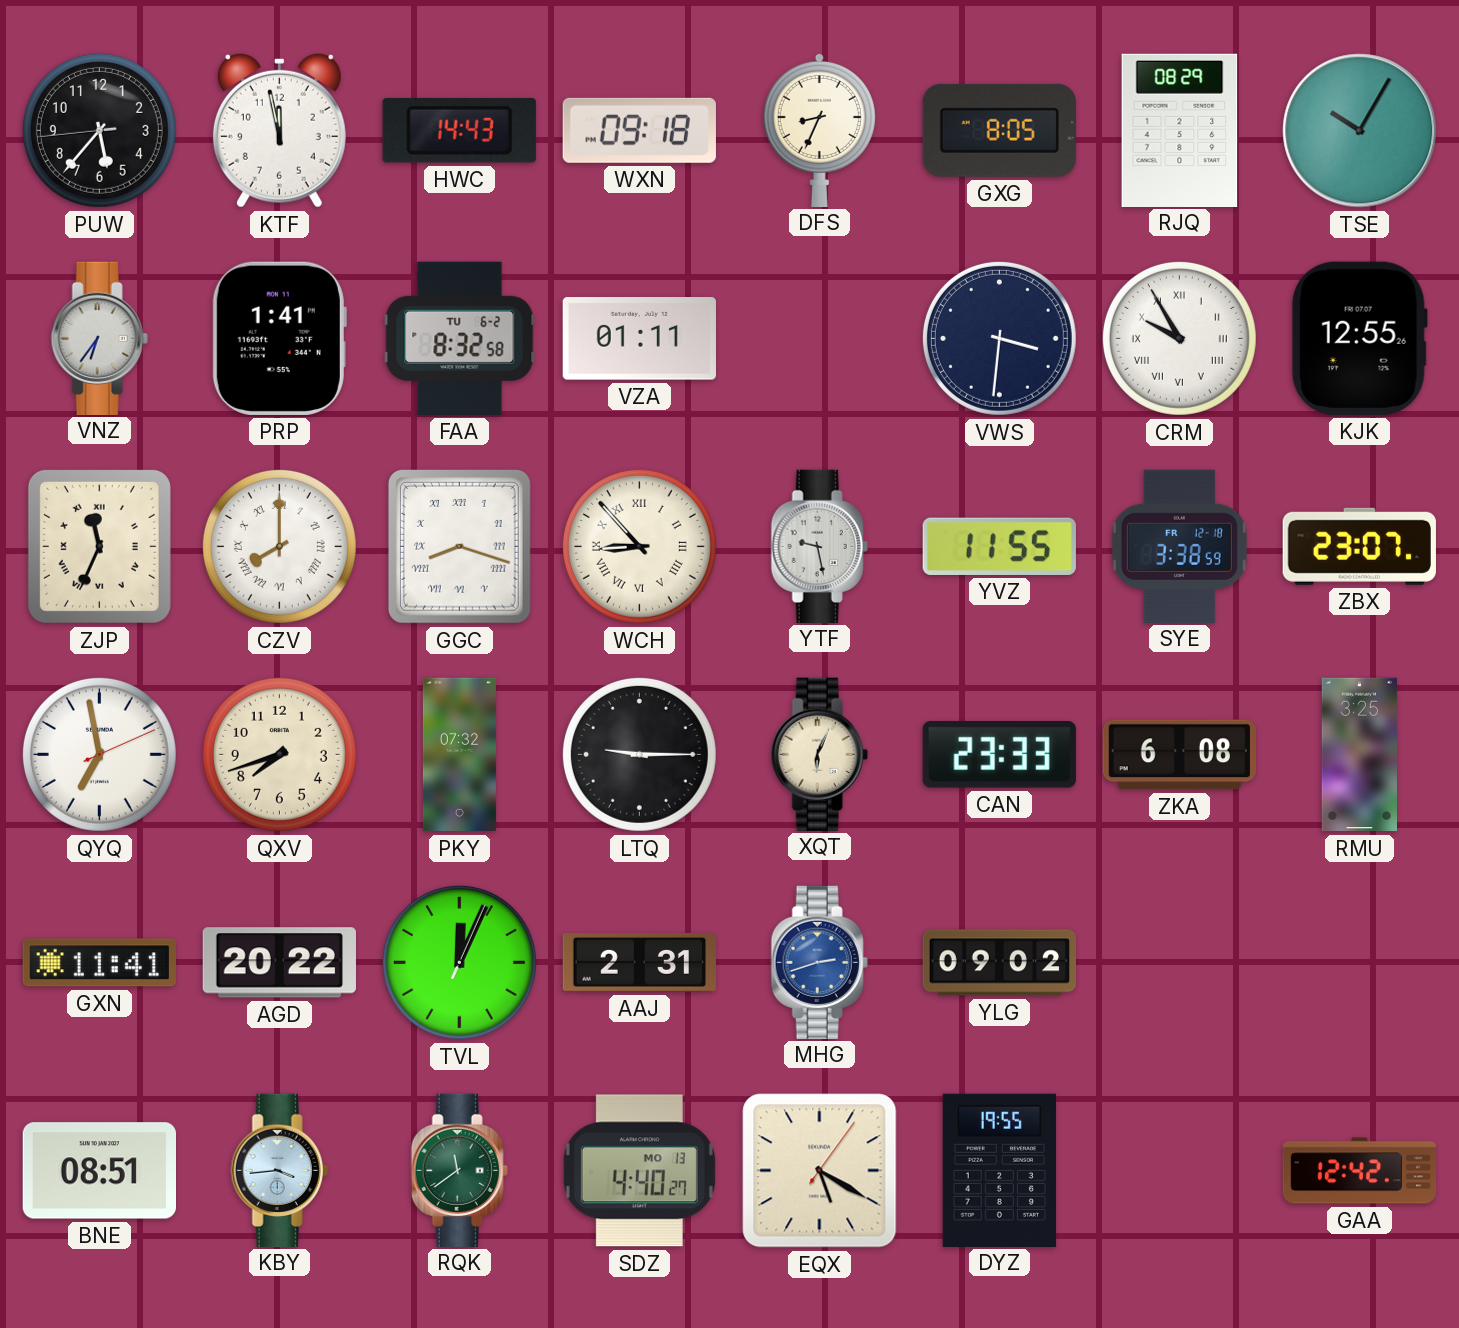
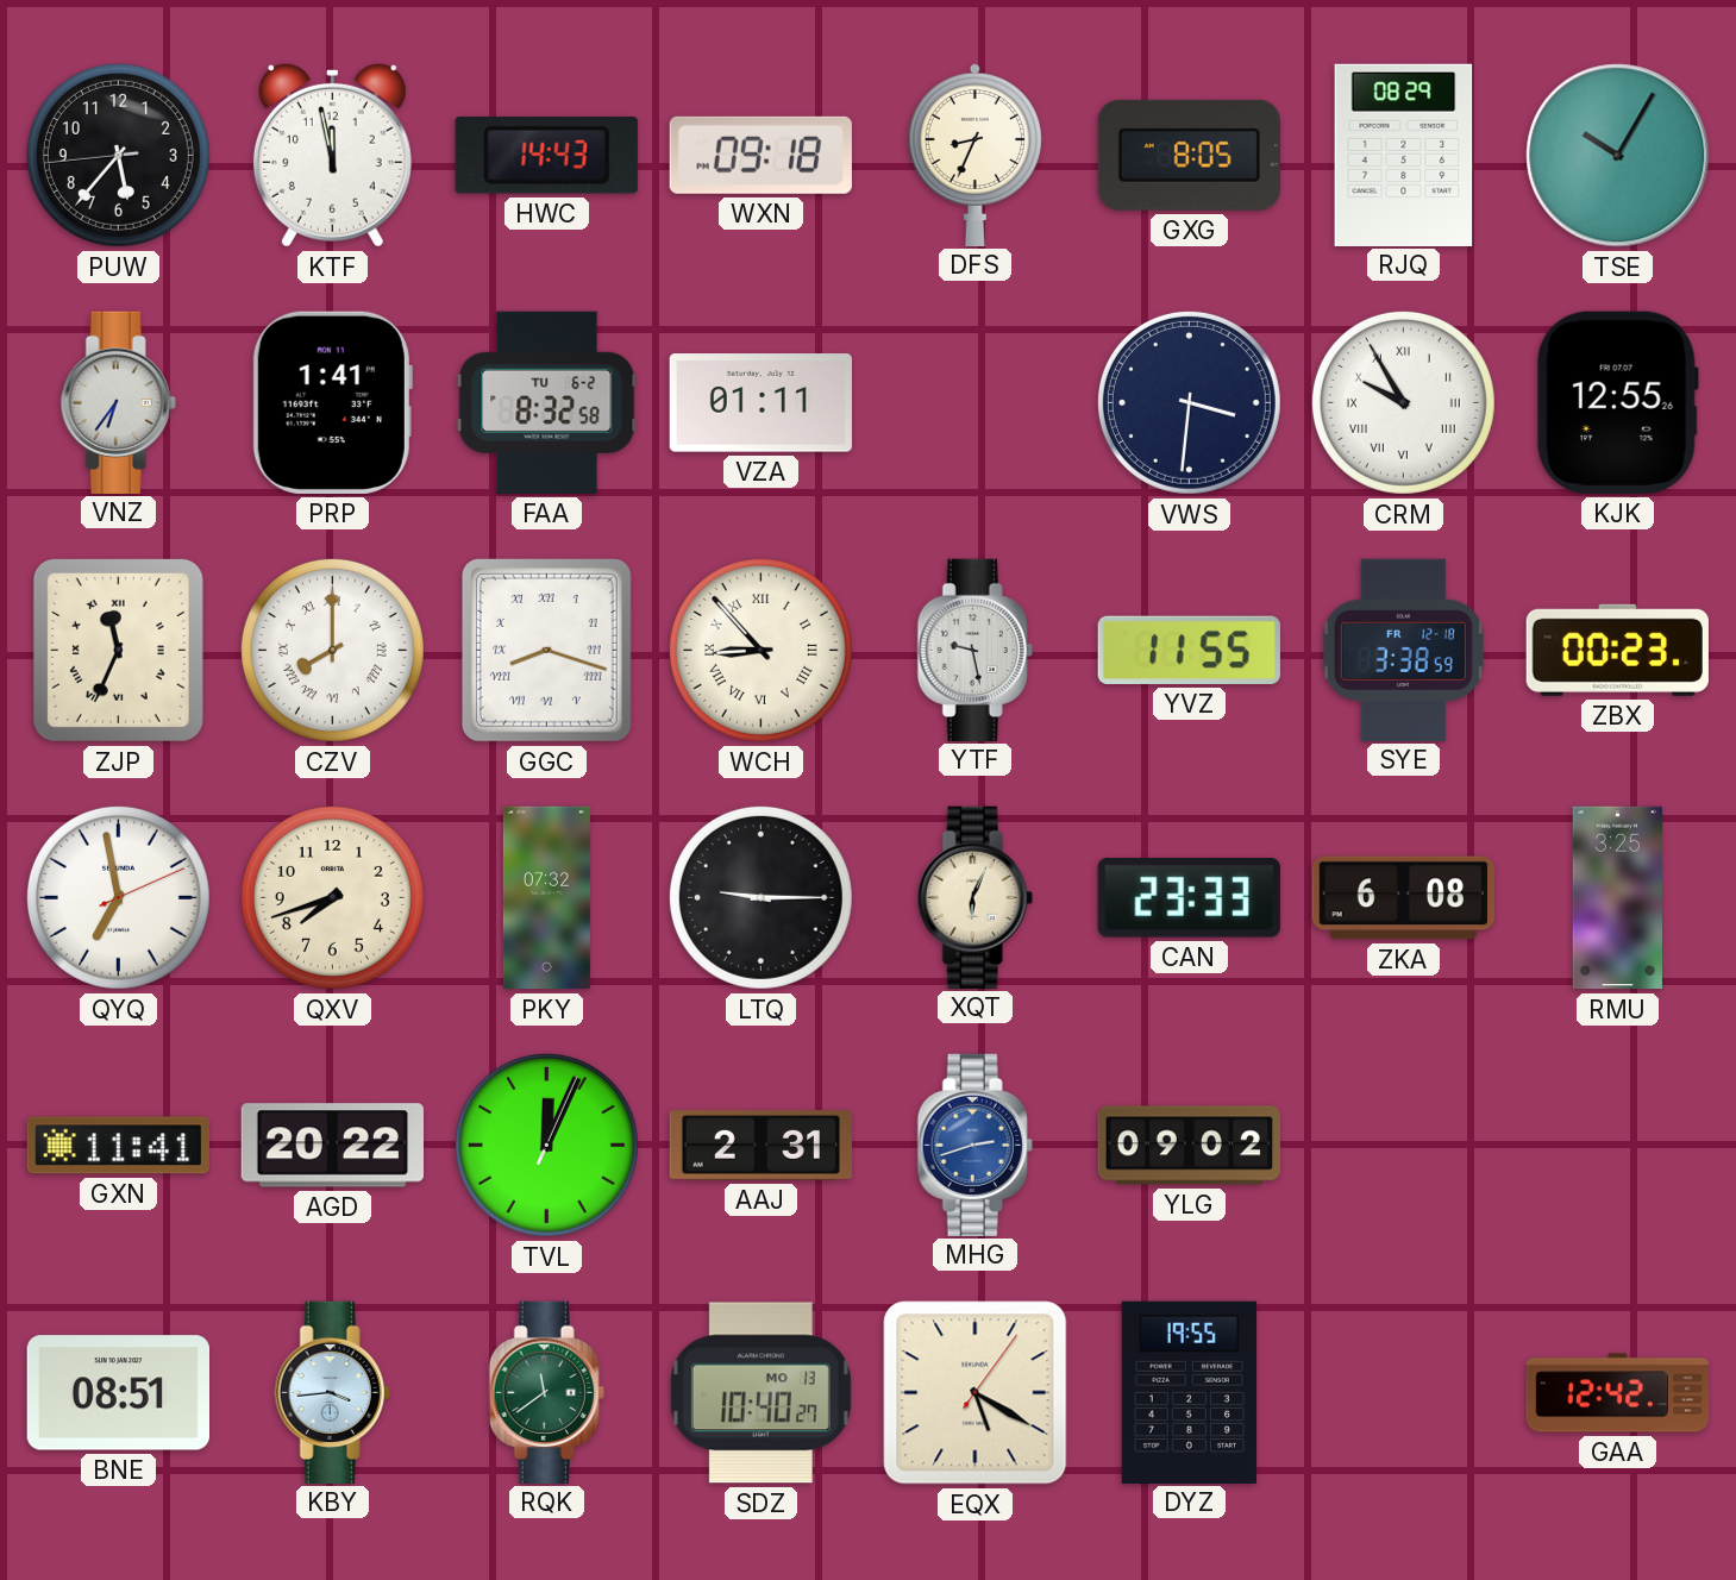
ZBX: 23:07 -> 00:23 (1617, 650)
SDZ: 4:40 -> 10:40 (760, 1393)
